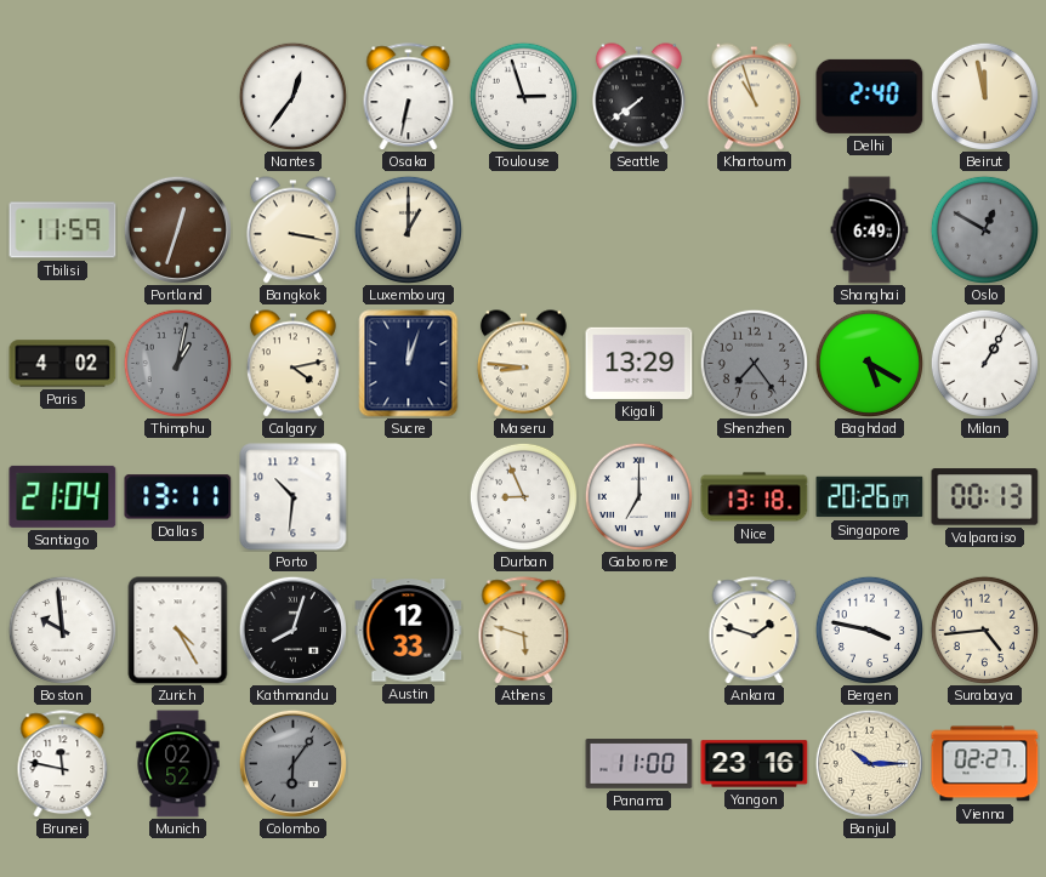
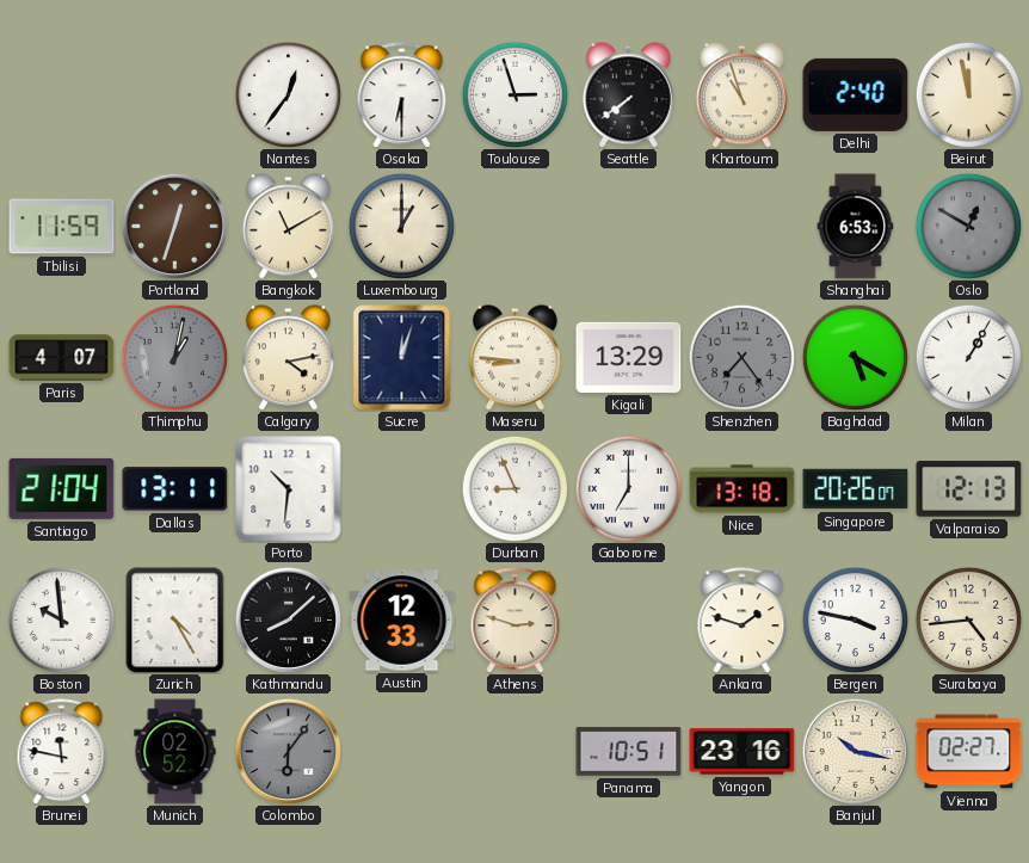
Osaka: 6:32 -> 6:30 (402, 95)
Bangkok: 3:17 -> 11:10 (288, 227)
Shanghai: 6:49 -> 6:53 (856, 227)
Paris: 4:02 -> 4:07 (62, 358)
Valparaiso: 00:13 -> 12:13 (969, 489)
Kathmandu: 8:03 -> 8:08 (288, 619)
Athens: 5:48 -> 2:48 (516, 621)
Panama: 11:00 -> 10:51 (629, 752)
Banjul: 10:15 -> 10:17 (855, 751)
